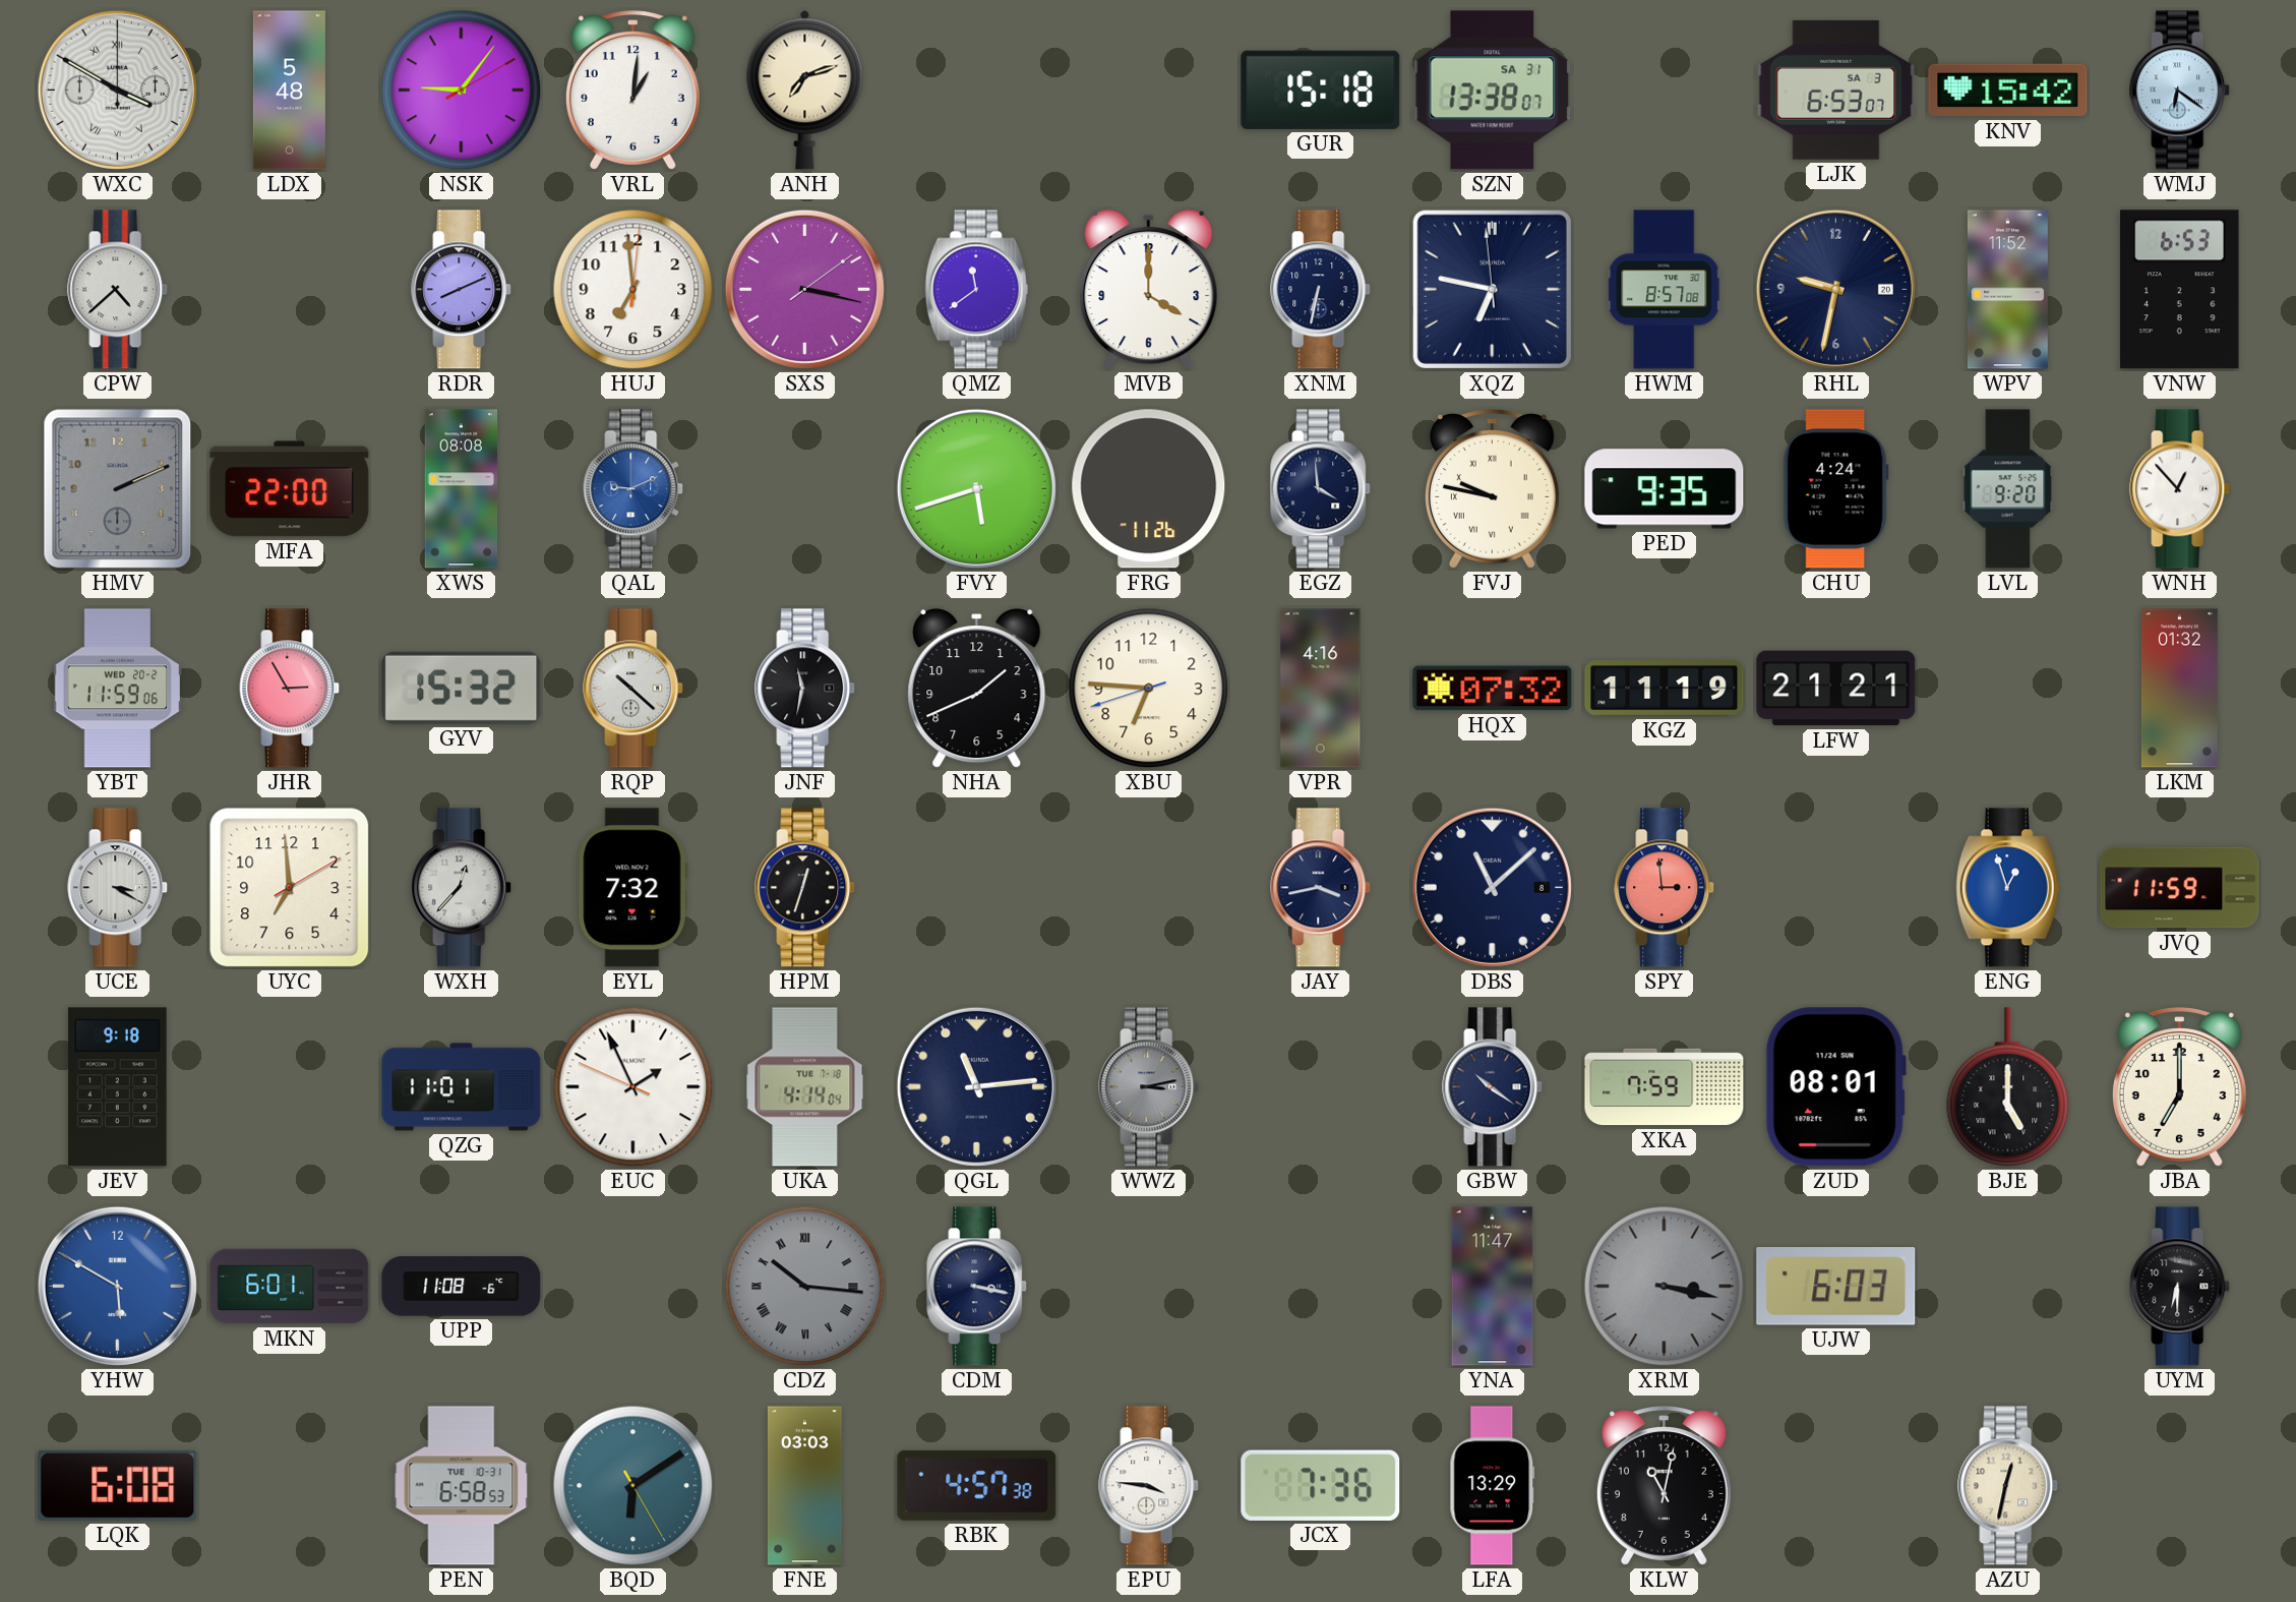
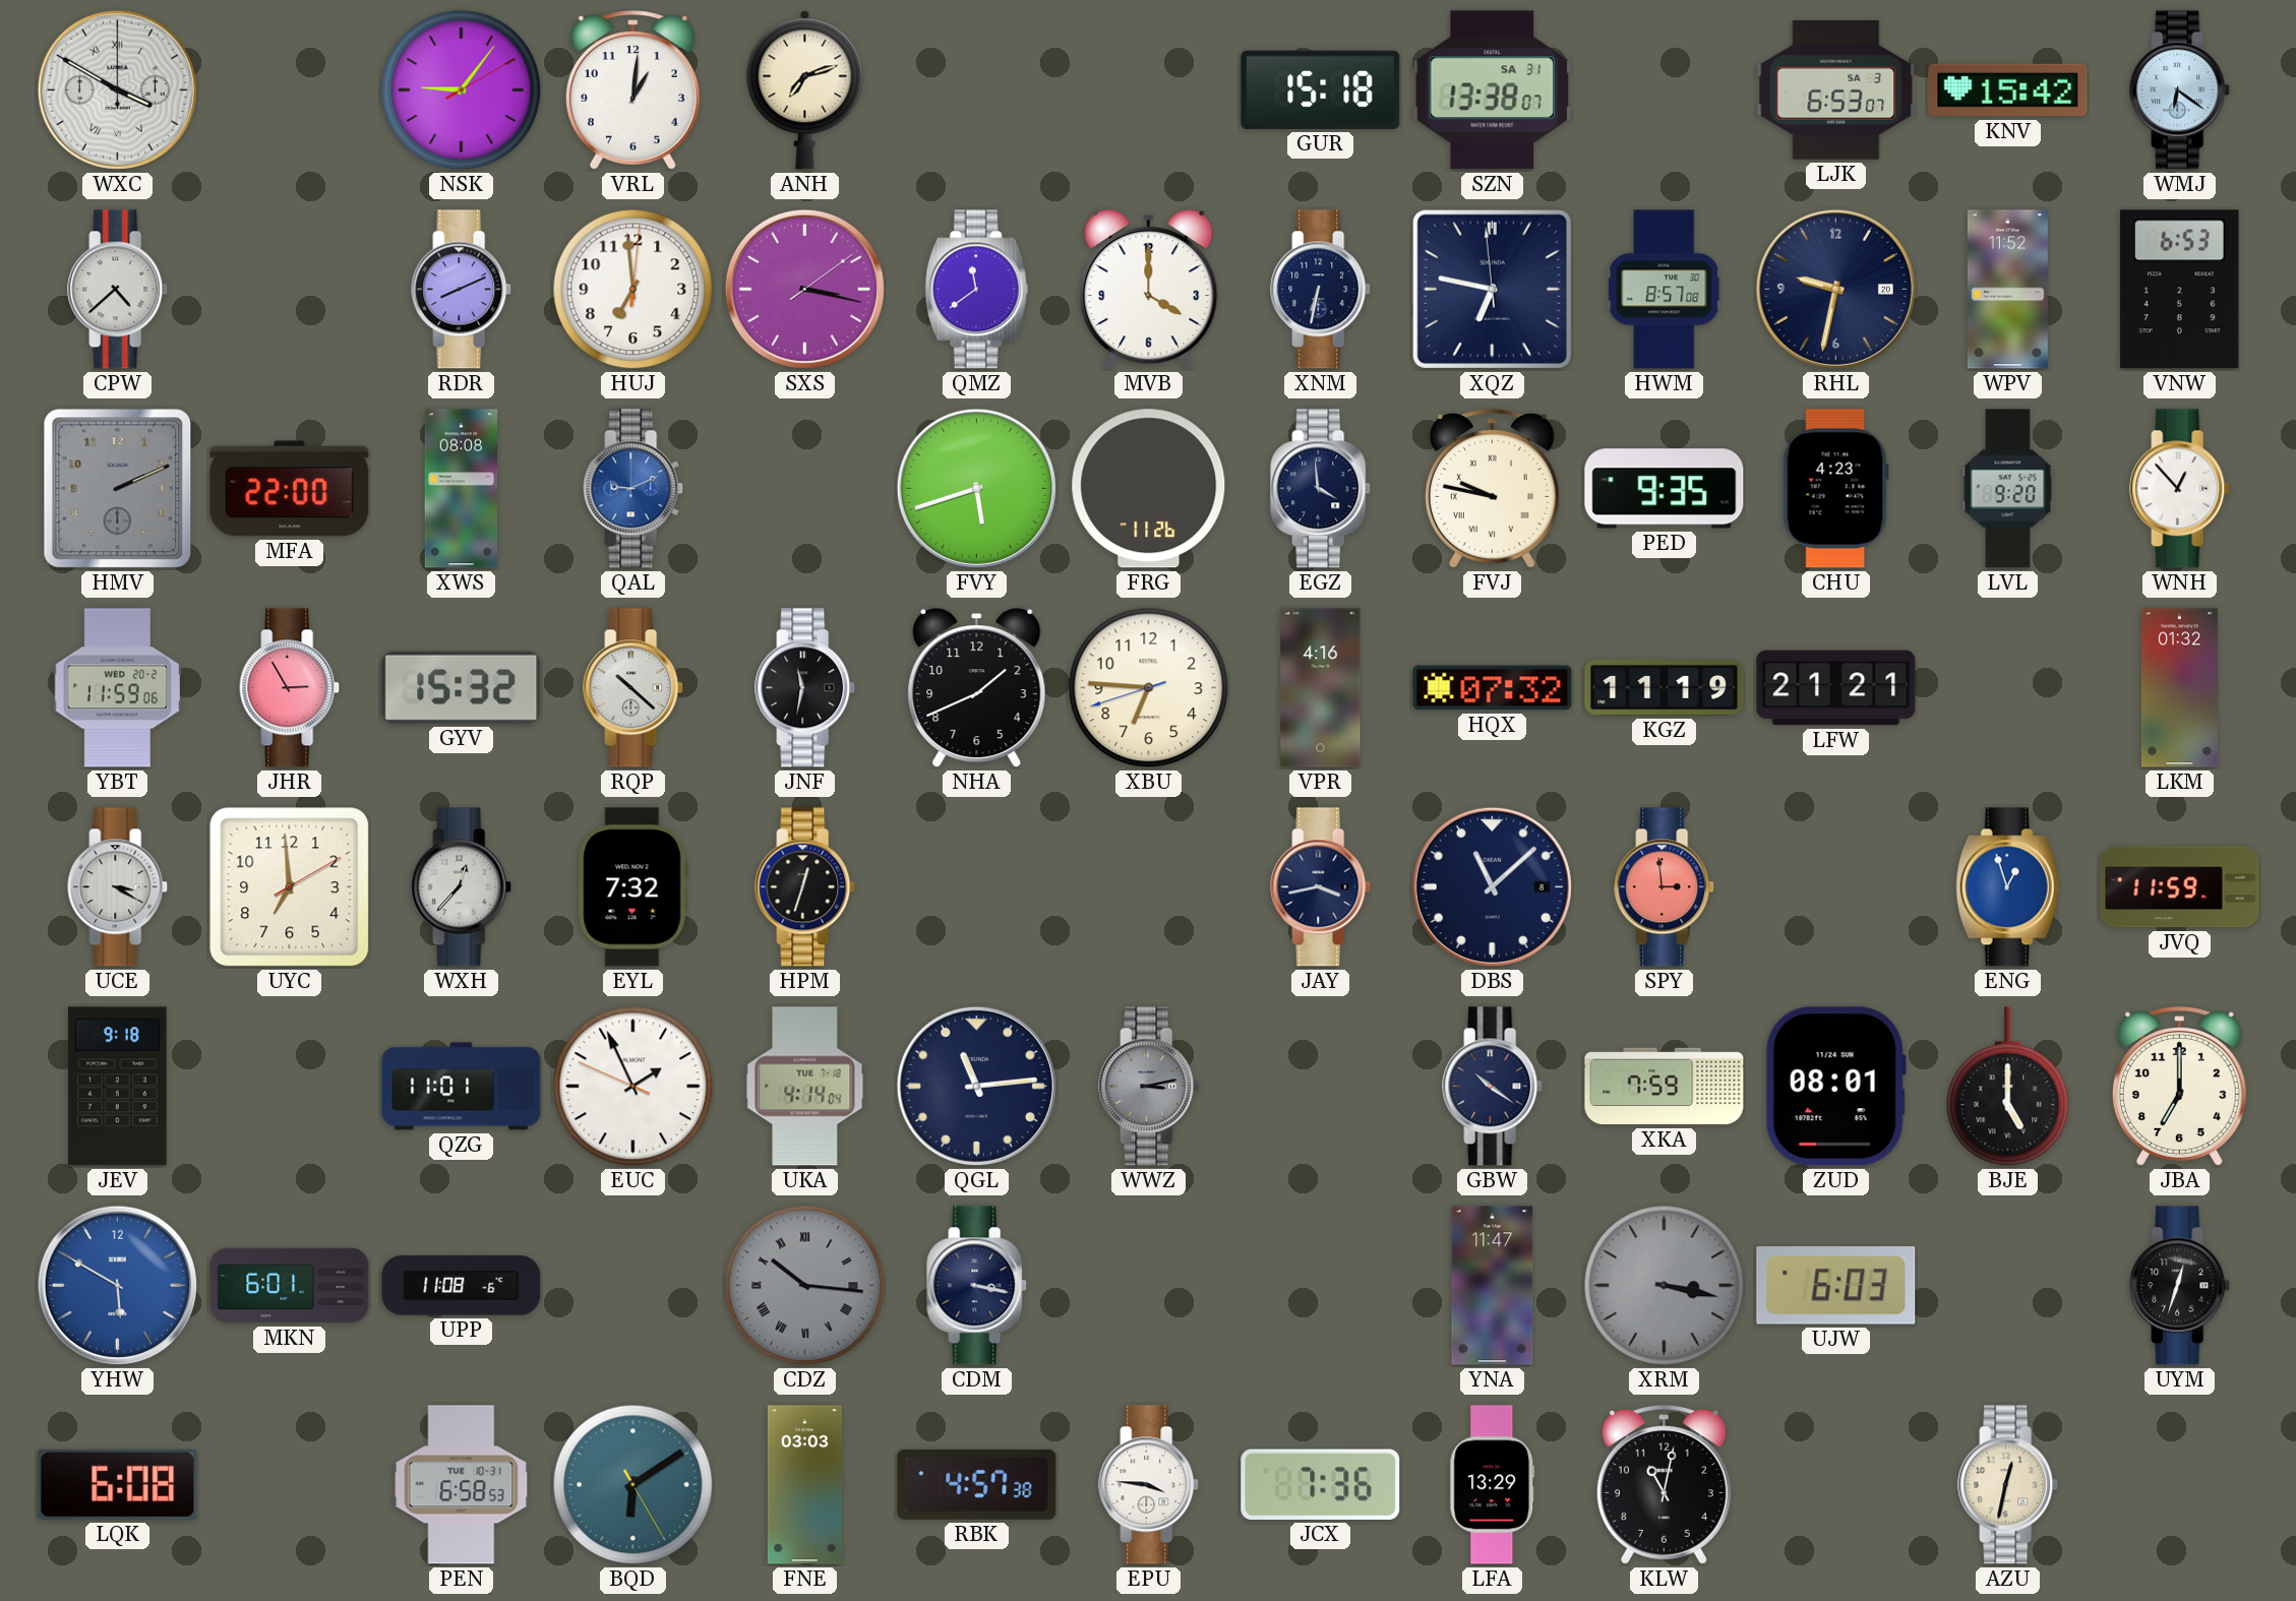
LDX: 5:48 -> none (289, 91)
CHU: 4:24 -> 4:23 (1835, 489)
UYM: 6:30 -> 12:33 (2180, 1286)
